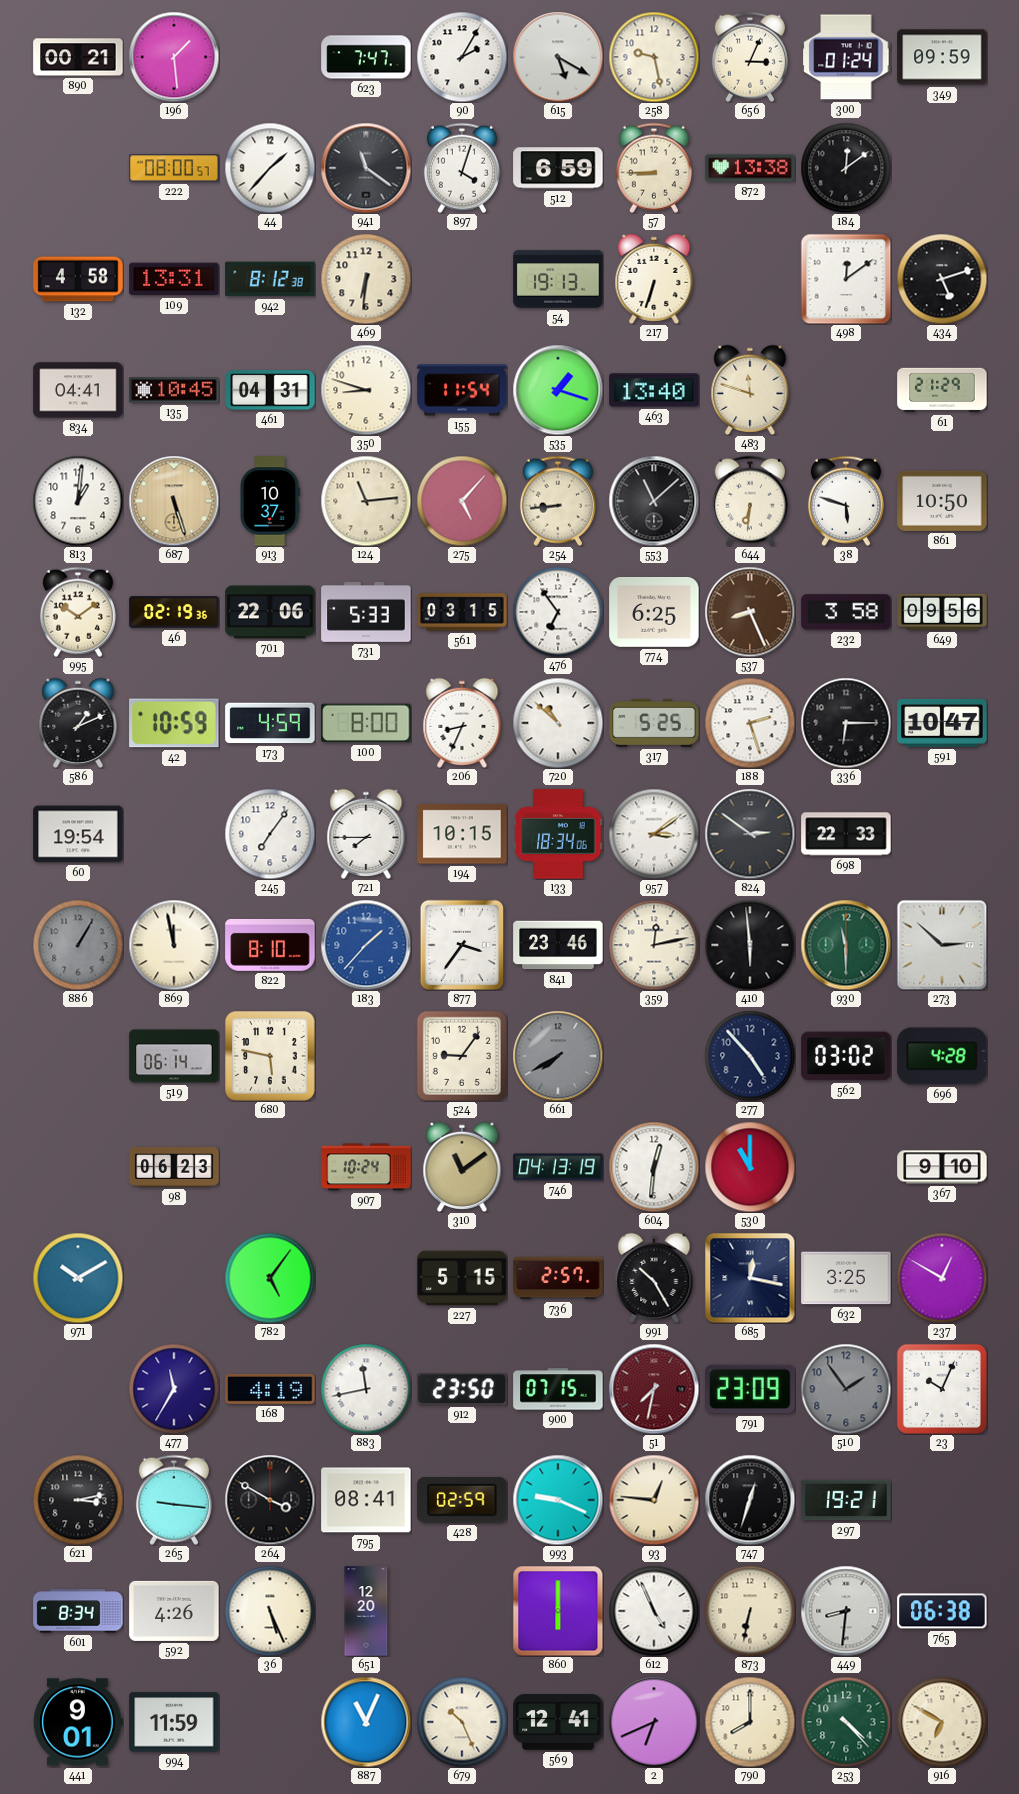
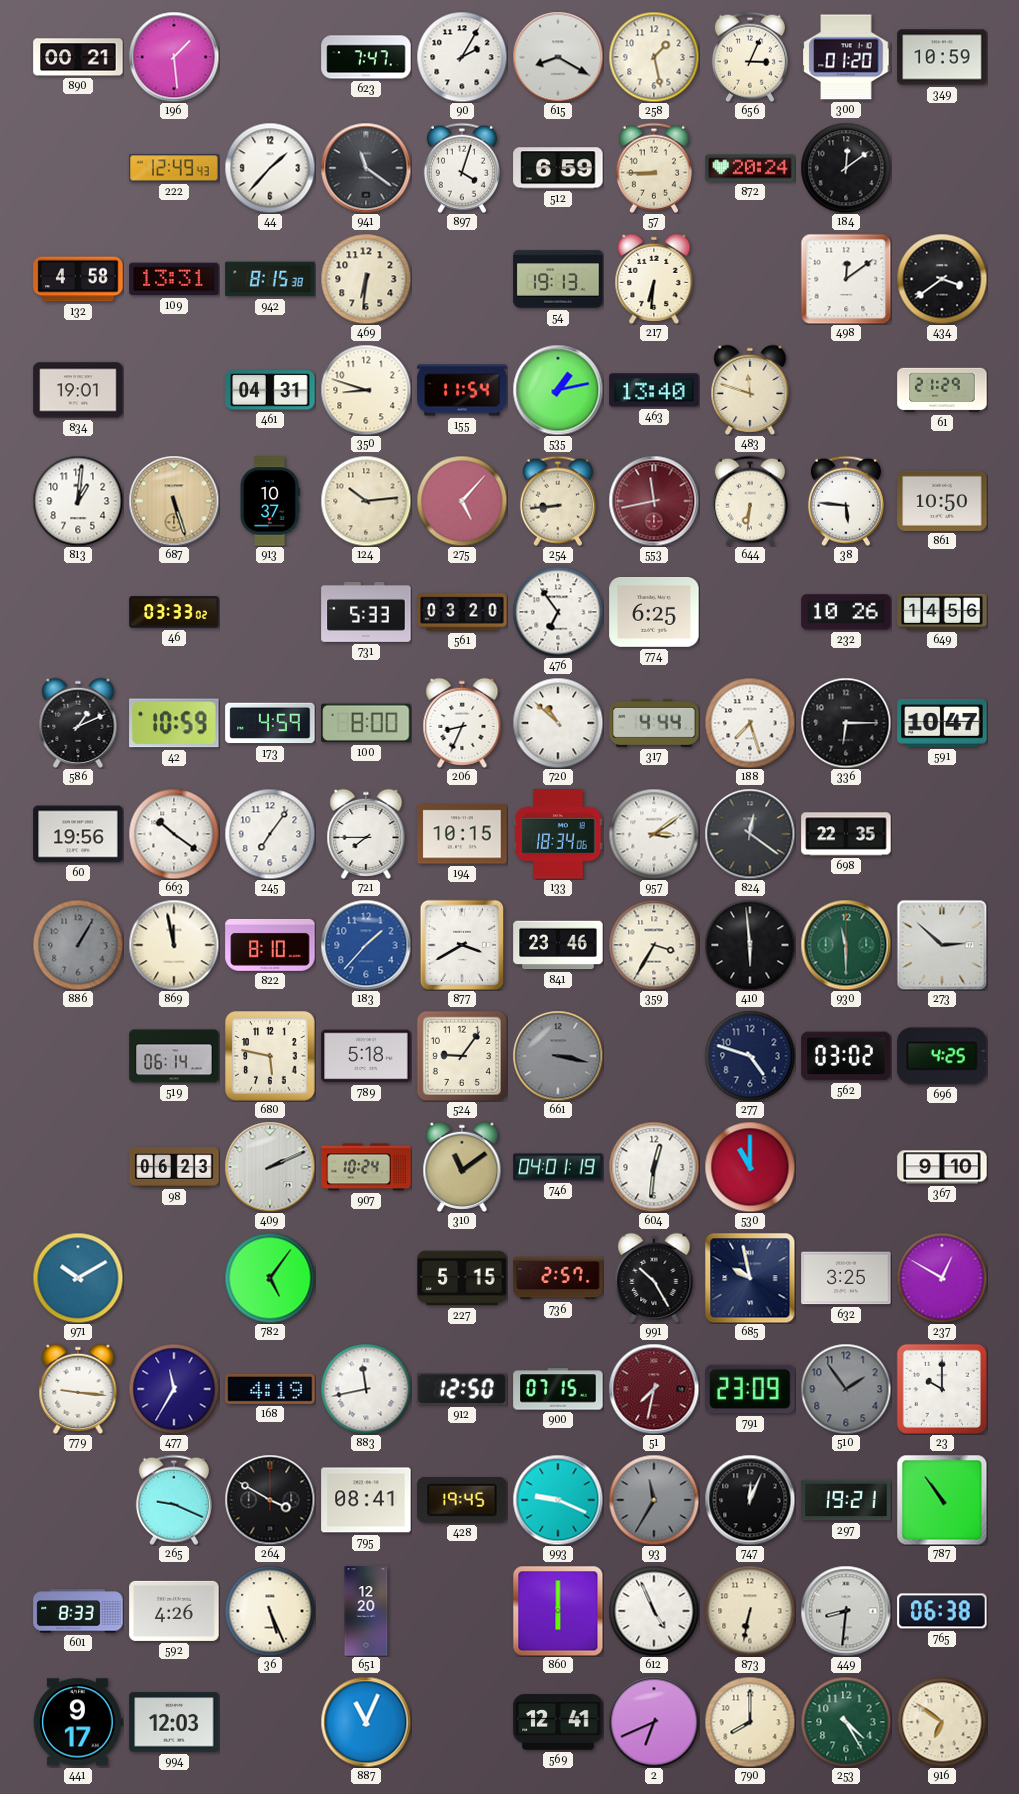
615: 5:20 -> 8:20 (558, 57)
258: 9:28 -> 1:28 (654, 57)
300: 01:24 -> 01:20 (846, 57)
349: 09:59 -> 10:59 (942, 57)
222: 08:00 -> 12:49 (174, 168)
872: 13:38 -> 20:24 (750, 168)
942: 8:12 -> 8:15 (270, 279)
217: 6:33 -> 6:31 (654, 279)
434: 5:12 -> 3:39 (942, 279)
834: 04:41 -> 19:01 (78, 390)
135: 10:45 -> none (174, 390)
535: 1:18 -> 1:13 (558, 390)
124: 11:14 -> 10:14 (366, 501)
553: 11:08 -> 11:43 (654, 501)
553 dial: black -> burgundy (654, 501)
38: 5:48 -> 5:46 (846, 501)
995: 10:09 -> none (78, 612)
46: 02:19 -> 03:33 (174, 612)
701: 22:06 -> none (270, 612)
561: 03:15 -> 03:20 (462, 612)
537: 8:26 -> none (750, 612)
232: 3:58 -> 10:26 (846, 612)
649: 09:56 -> 14:56 (942, 612)
317: 5:25 -> 4:44 (654, 723)
188: 2:27 -> 7:27 (750, 723)
60: 19:54 -> 19:56 (78, 834)
663: none -> 10:21 (174, 834)
824: 2:51 -> 12:21 (750, 834)
698: 22:33 -> 22:35 (846, 834)
877: 3:36 -> 3:40 (462, 945)
359: 12:13 -> 3:35 (654, 945)
789: none -> 5:18 (366, 1056)
661: 7:40 -> 3:17 (558, 1056)
277: 4:53 -> 4:48 (750, 1056)
696: 4:28 -> 4:25 (942, 1056)
409: none -> 2:11 (270, 1167)
746: 04:13 -> 04:01 (558, 1167)
685: 12:17 -> 9:58 (750, 1278)
779: none -> 9:16 (78, 1389)
912: 23:50 -> 12:50 (462, 1389)
23: 10:04 -> 10:00 (942, 1389)
621: 3:13 -> none (78, 1500)
265: 9:16 -> 9:19 (174, 1500)
428: 02:59 -> 19:45 (462, 1500)
93: 12:46 -> 11:35 (654, 1500)
93 dial: cream -> grey (654, 1500)
747: 12:33 -> 12:04 (750, 1500)
787: none -> 10:54 (942, 1500)
601: 8:34 -> 8:33 (78, 1611)
441: 9:01 -> 9:17 (78, 1722)
994: 11:59 -> 12:03 (174, 1722)
679: 10:26 -> none (462, 1722)
253: 4:23 -> 4:25 (846, 1722)
916: 6:50 -> 6:51 (942, 1722)
